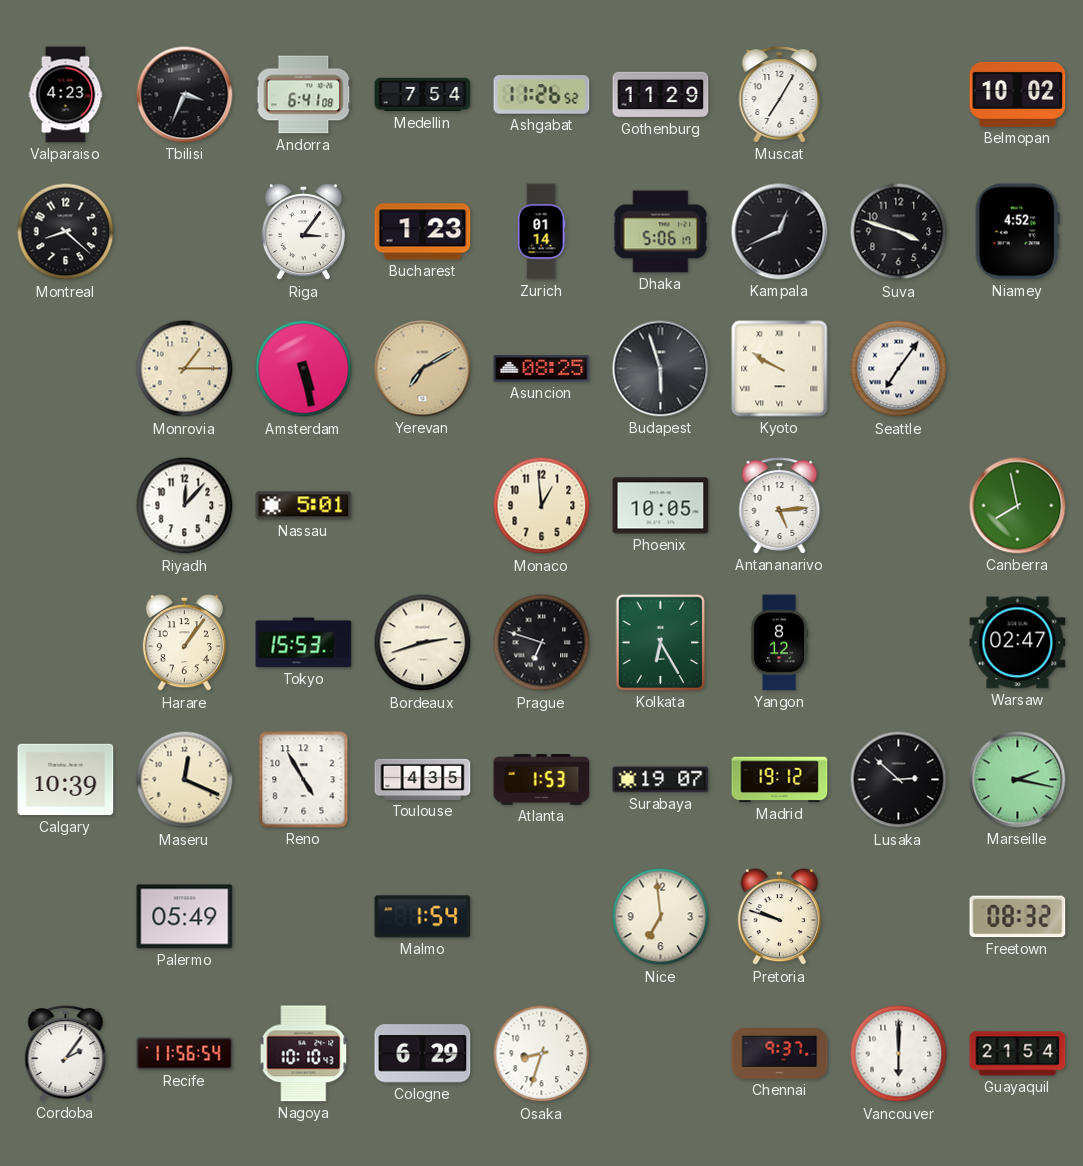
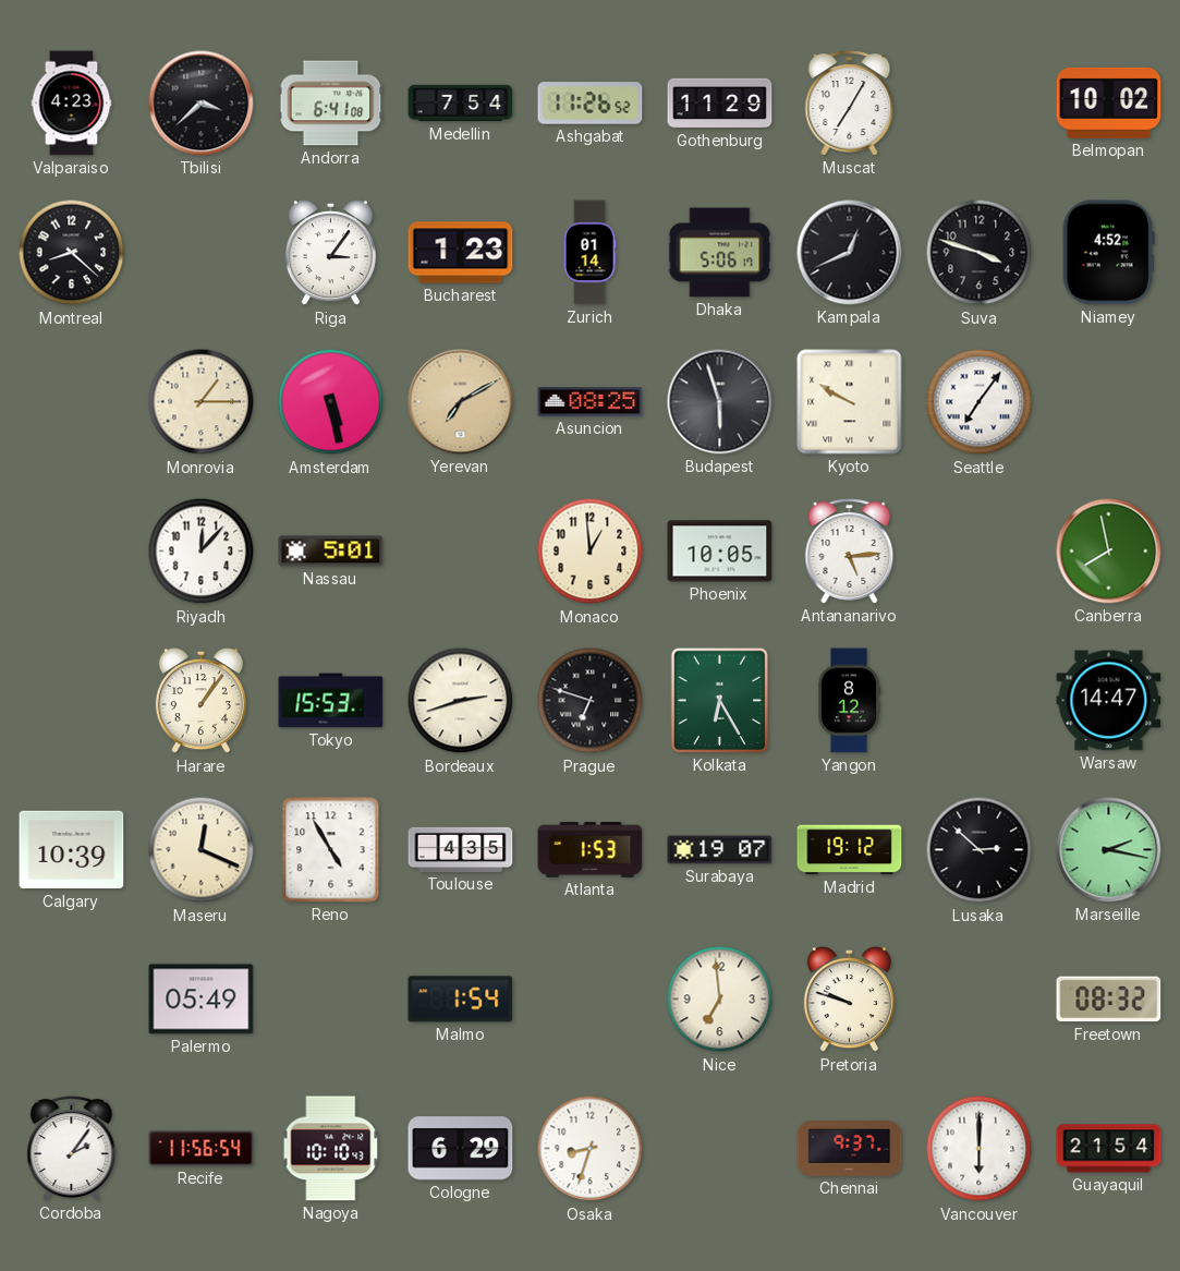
Tbilisi: 3:34 -> 3:38 (202, 104)
Warsaw: 02:47 -> 14:47 (1109, 701)
